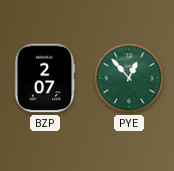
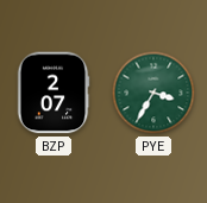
PYE: 12:53 -> 3:35 (153, 93)
